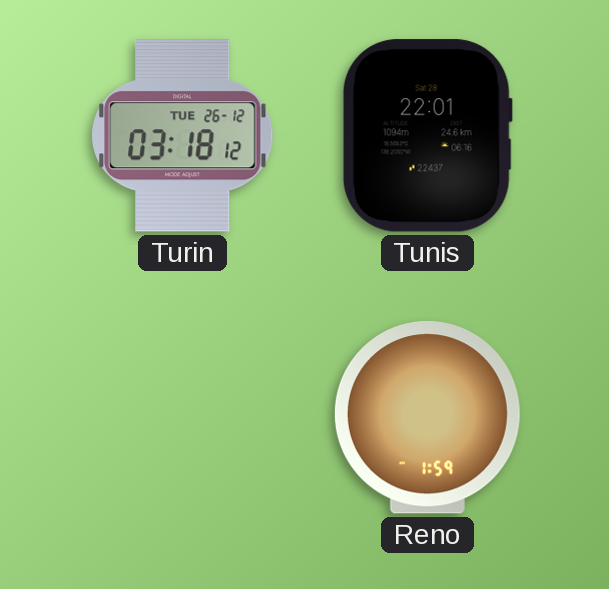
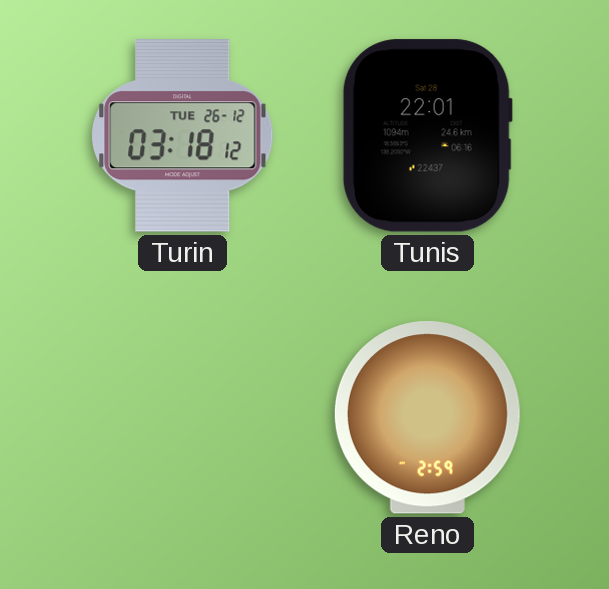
Reno: 1:59 -> 2:59 (427, 418)
